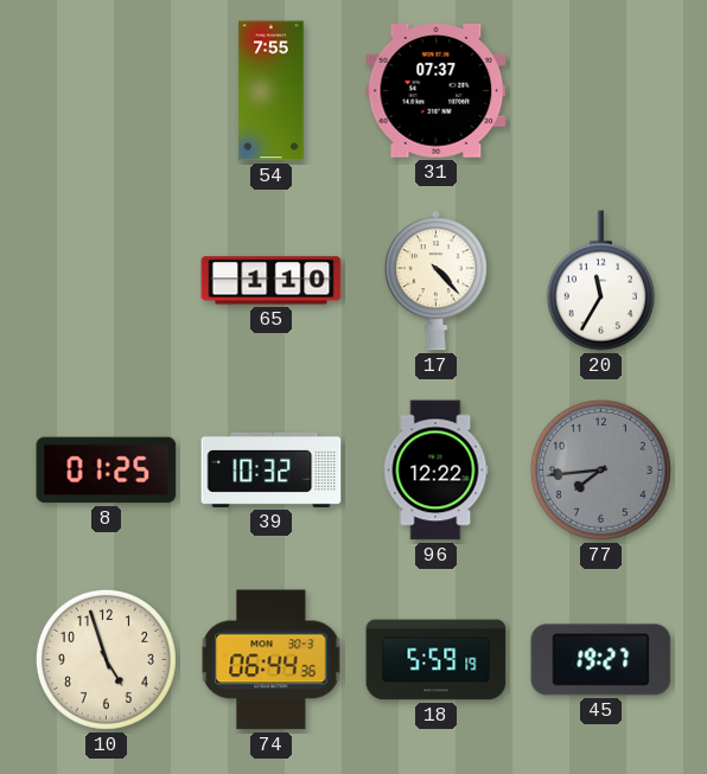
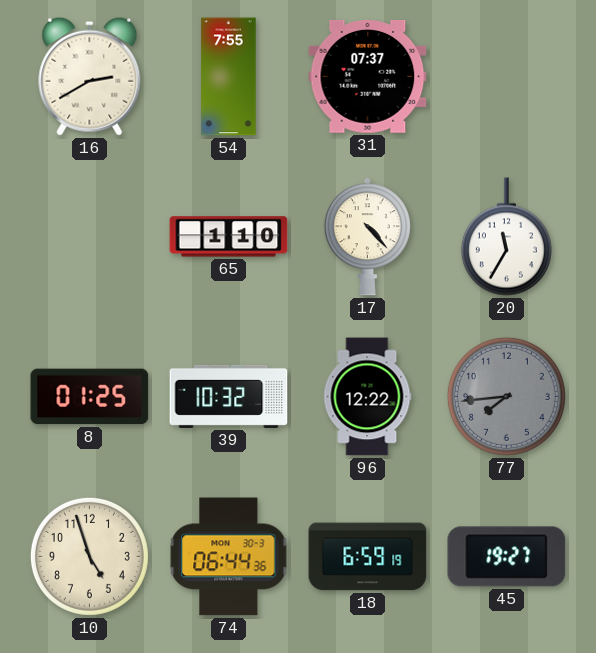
16: none -> 2:40 (90, 76)
18: 5:59 -> 6:59 (368, 557)
